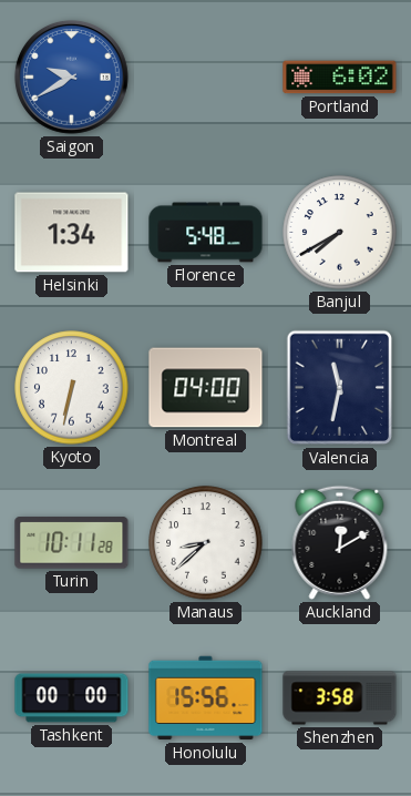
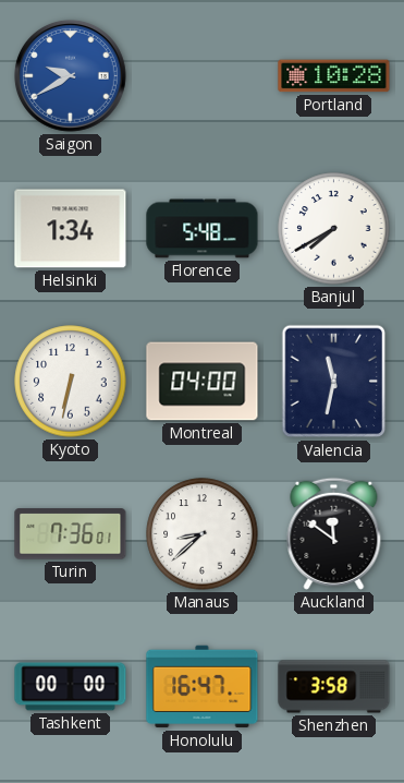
Portland: 6:02 -> 10:28 (334, 76)
Turin: 10:11 -> 7:36 (71, 534)
Auckland: 12:10 -> 11:51 (334, 533)
Honolulu: 15:56 -> 16:47 (203, 687)
